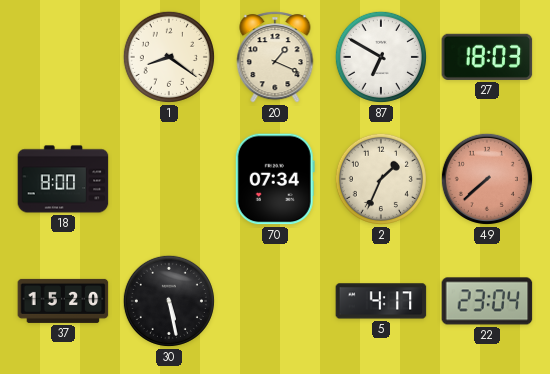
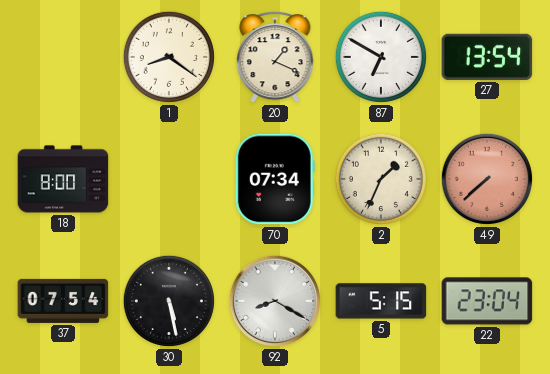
27: 18:03 -> 13:54 (487, 57)
37: 15:20 -> 07:54 (63, 301)
92: none -> 8:20 (275, 301)
5: 4:17 -> 5:15 (381, 301)
